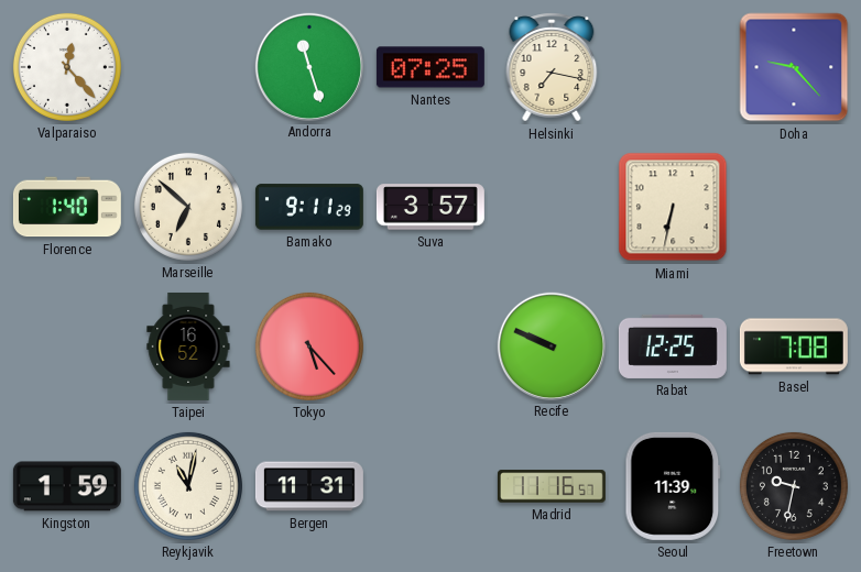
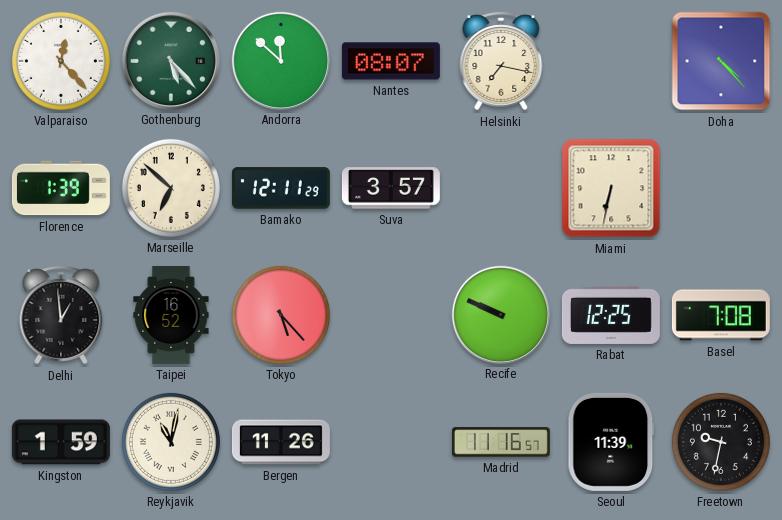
Gothenburg: none -> 5:23 (170, 60)
Andorra: 11:27 -> 11:52 (280, 60)
Nantes: 07:25 -> 08:07 (391, 61)
Doha: 9:23 -> 4:23 (721, 61)
Florence: 1:40 -> 1:39 (61, 188)
Bamako: 9:11 -> 12:11 (281, 188)
Delhi: none -> 12:59 (61, 315)
Bergen: 11:31 -> 11:26 (281, 442)
